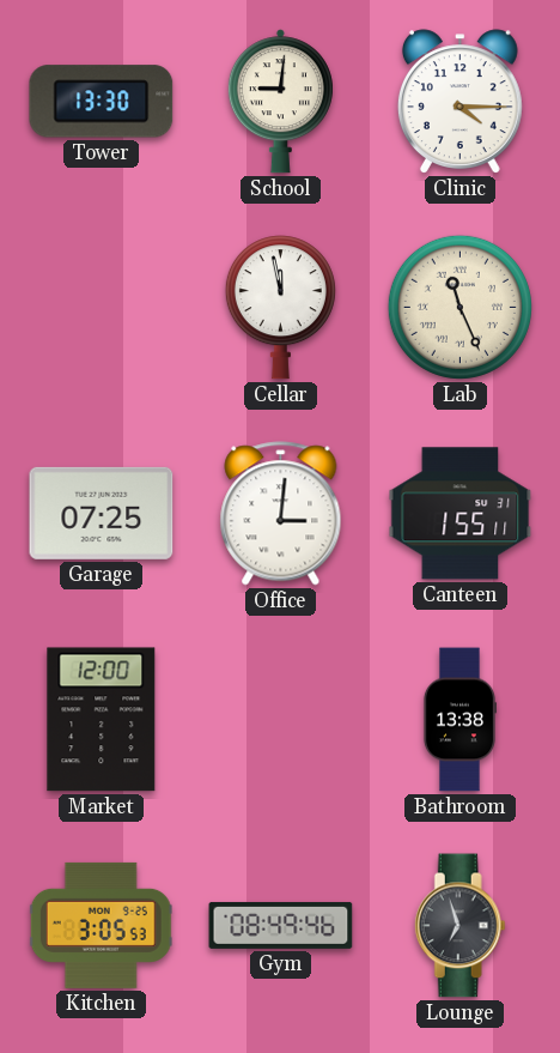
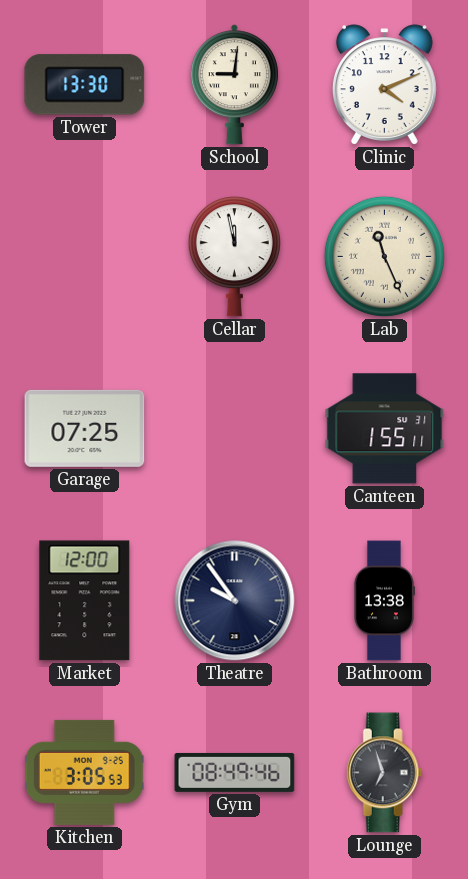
Clinic: 4:15 -> 4:11 (384, 85)
Office: 3:01 -> none (281, 514)
Theatre: none -> 9:54 (235, 601)
